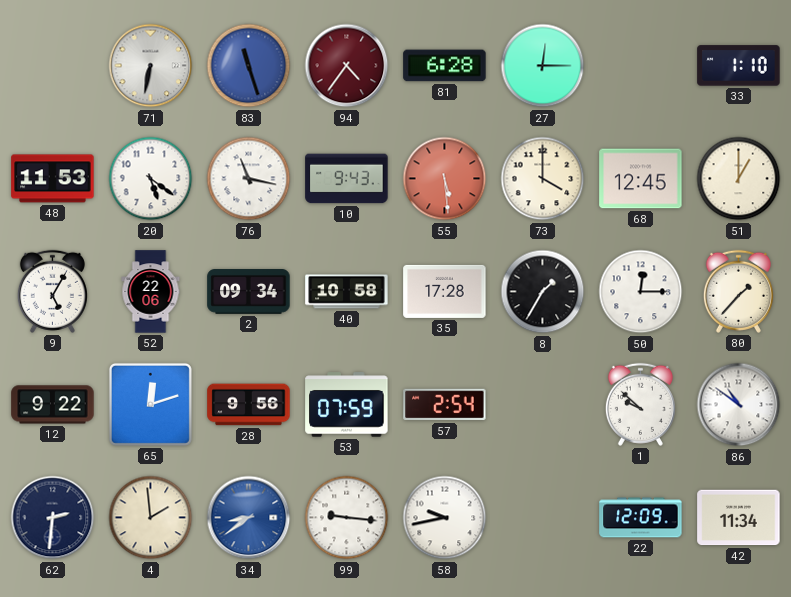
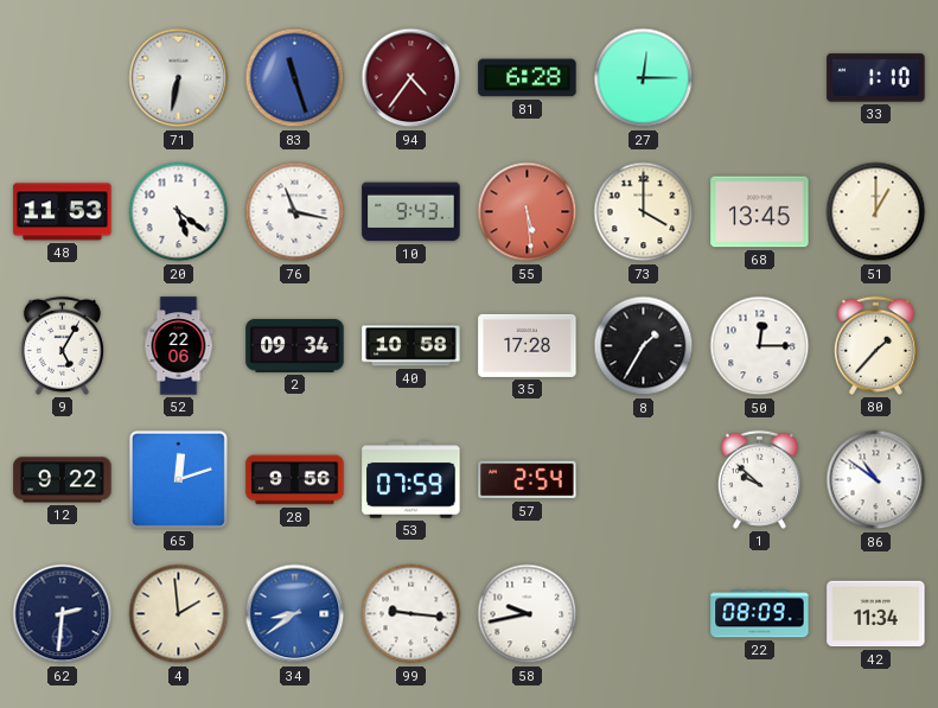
68: 12:45 -> 13:45 (760, 212)
22: 12:09 -> 08:09 (760, 614)
